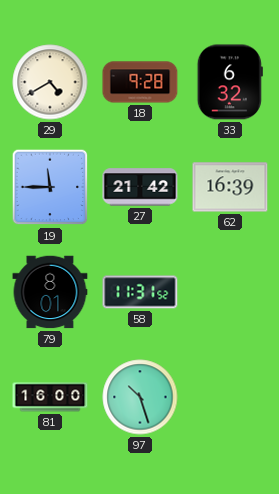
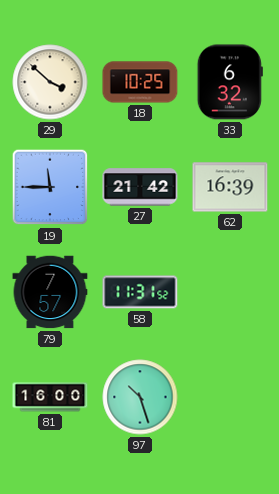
29: 4:40 -> 3:52 (50, 82)
18: 9:28 -> 10:25 (140, 82)
79: 8:01 -> 7:57 (50, 292)
